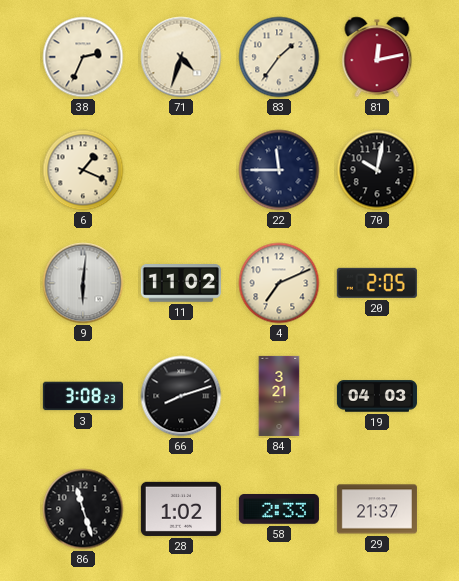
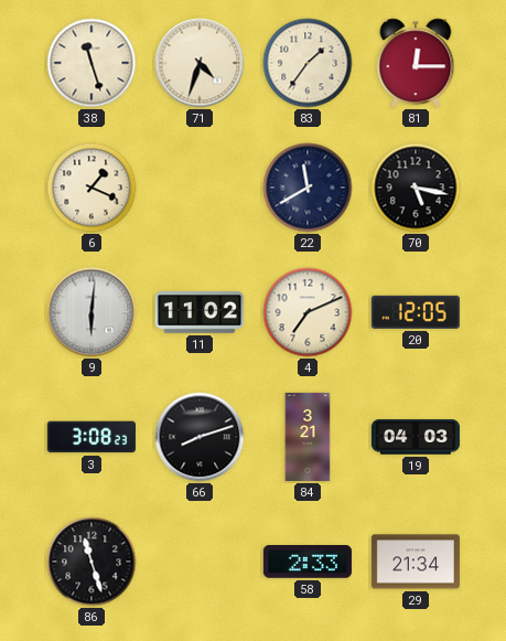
38: 2:34 -> 11:27 (91, 63)
81: 12:13 -> 12:15 (416, 63)
22: 11:45 -> 11:40 (308, 188)
70: 10:02 -> 5:17 (416, 188)
20: 2:05 -> 12:05 (416, 312)
28: 1:02 -> none (181, 509)
29: 21:37 -> 21:34 (416, 562)
